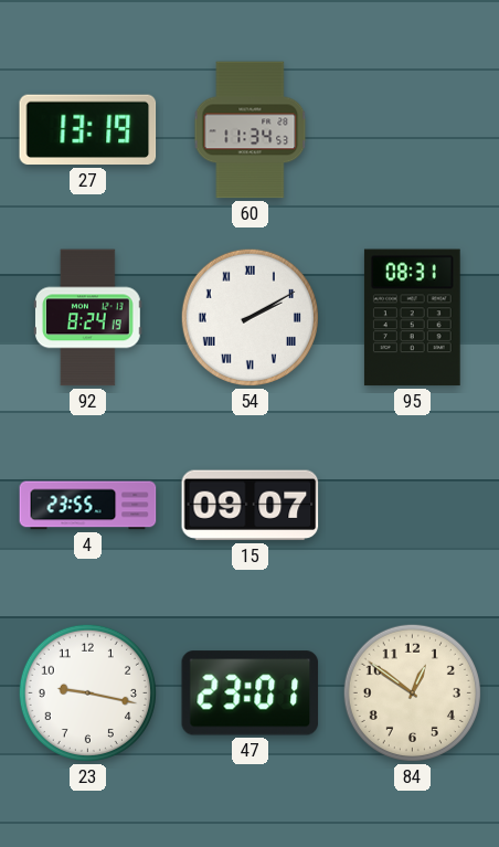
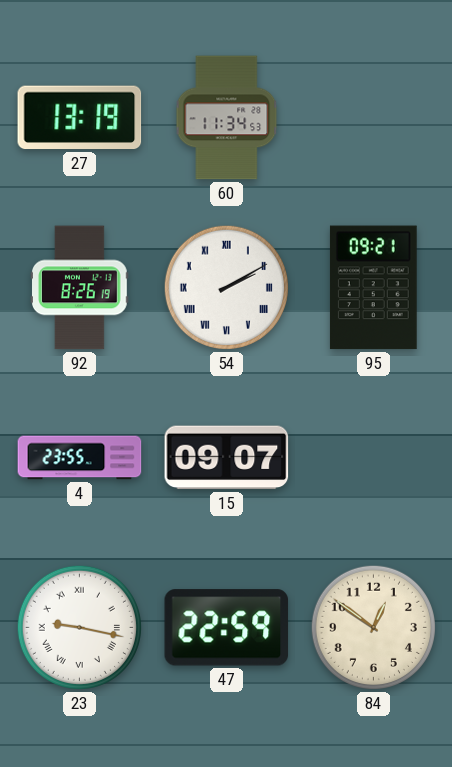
92: 8:24 -> 8:26 (80, 288)
95: 08:31 -> 09:21 (373, 288)
23 numerals: Arabic -> Roman (79, 627)
47: 23:01 -> 22:59 (227, 628)
